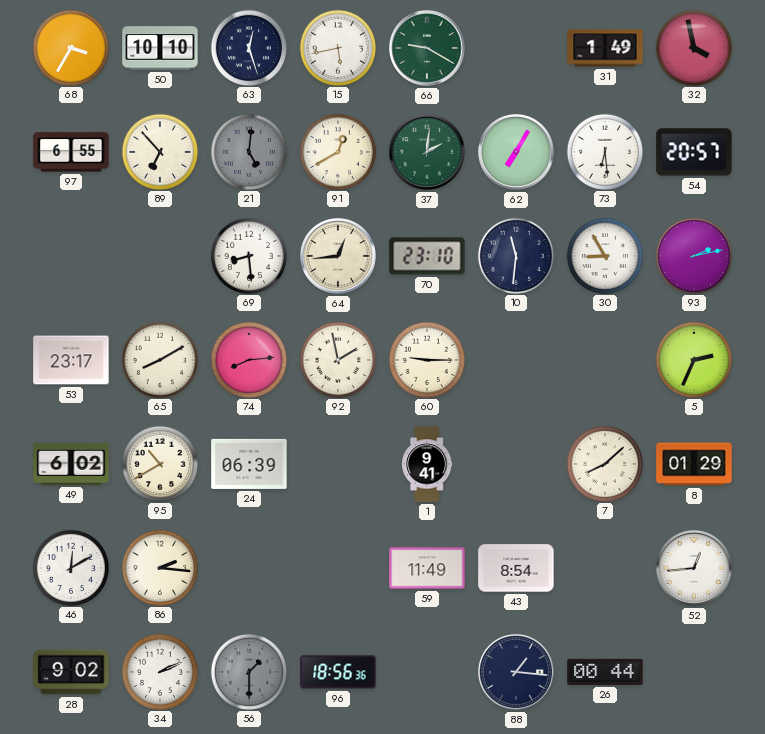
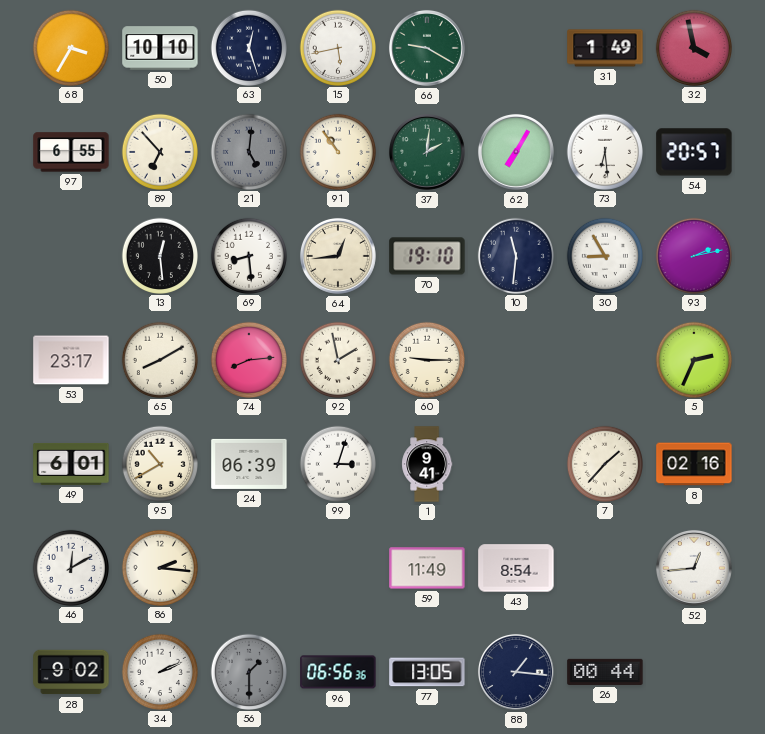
91: 12:40 -> 10:54 (337, 151)
13: none -> 12:29 (159, 255)
70: 23:10 -> 19:10 (427, 256)
49: 6:02 -> 6:01 (71, 464)
99: none -> 3:03 (337, 463)
7: 8:08 -> 1:37 (604, 463)
8: 01:29 -> 02:16 (694, 464)
96: 18:56 -> 06:56 (338, 672)
77: none -> 13:05 (427, 672)
